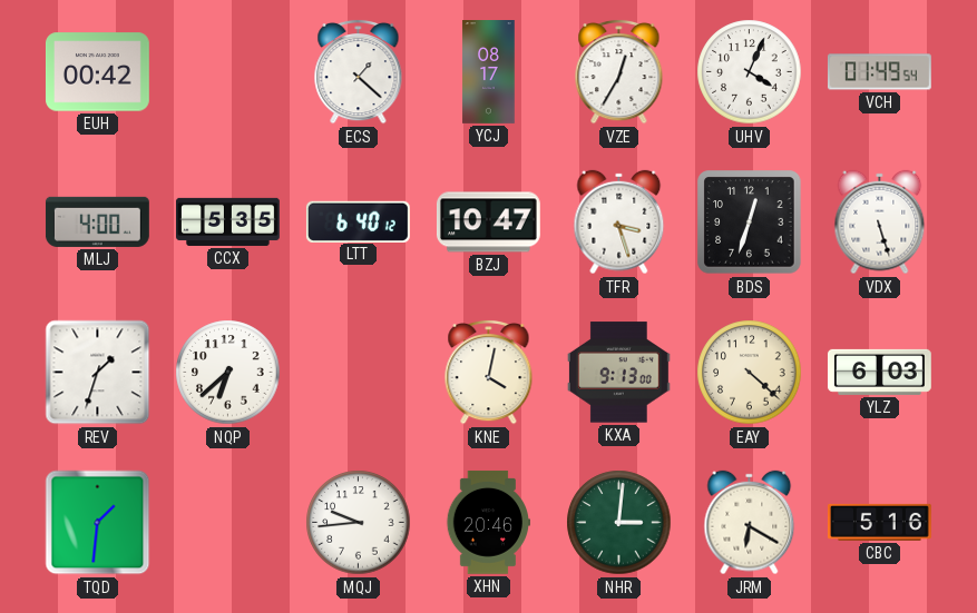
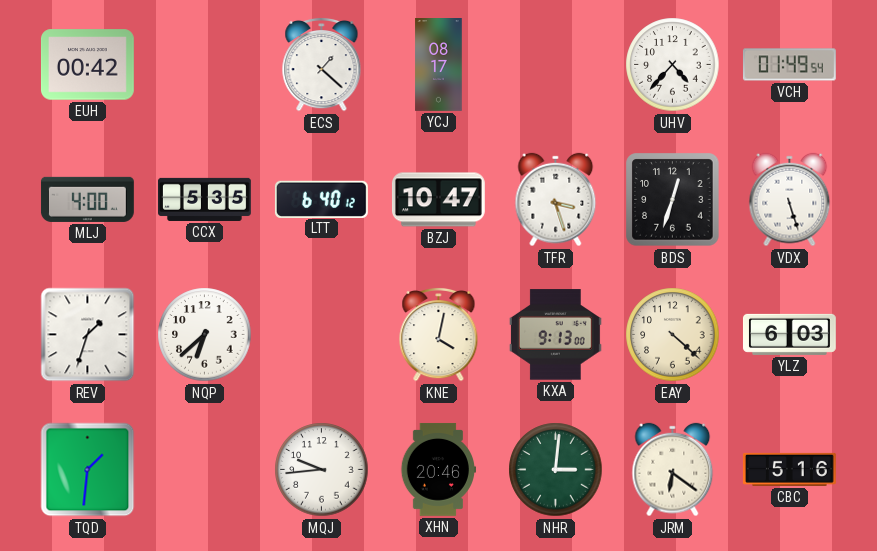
VZE: 12:35 -> none (619, 71)
UHV: 4:04 -> 4:37 (673, 65)
JRM: 6:20 -> 6:21 (673, 470)
